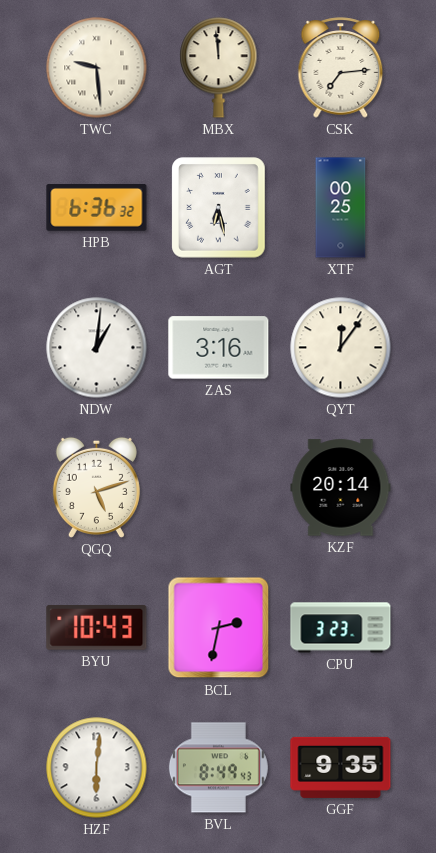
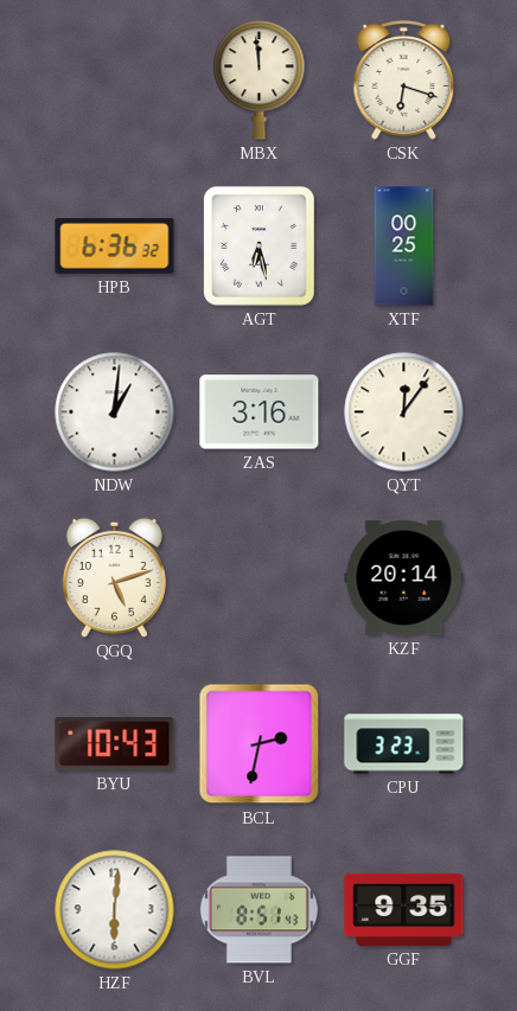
TWC: 9:29 -> none (97, 68)
CSK: 7:14 -> 6:18 (404, 81)
BVL: 8:49 -> 8:51 (258, 910)
